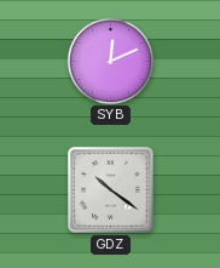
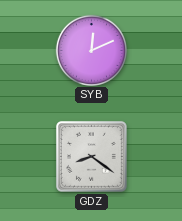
GDZ: 10:21 -> 8:21 (91, 156)
